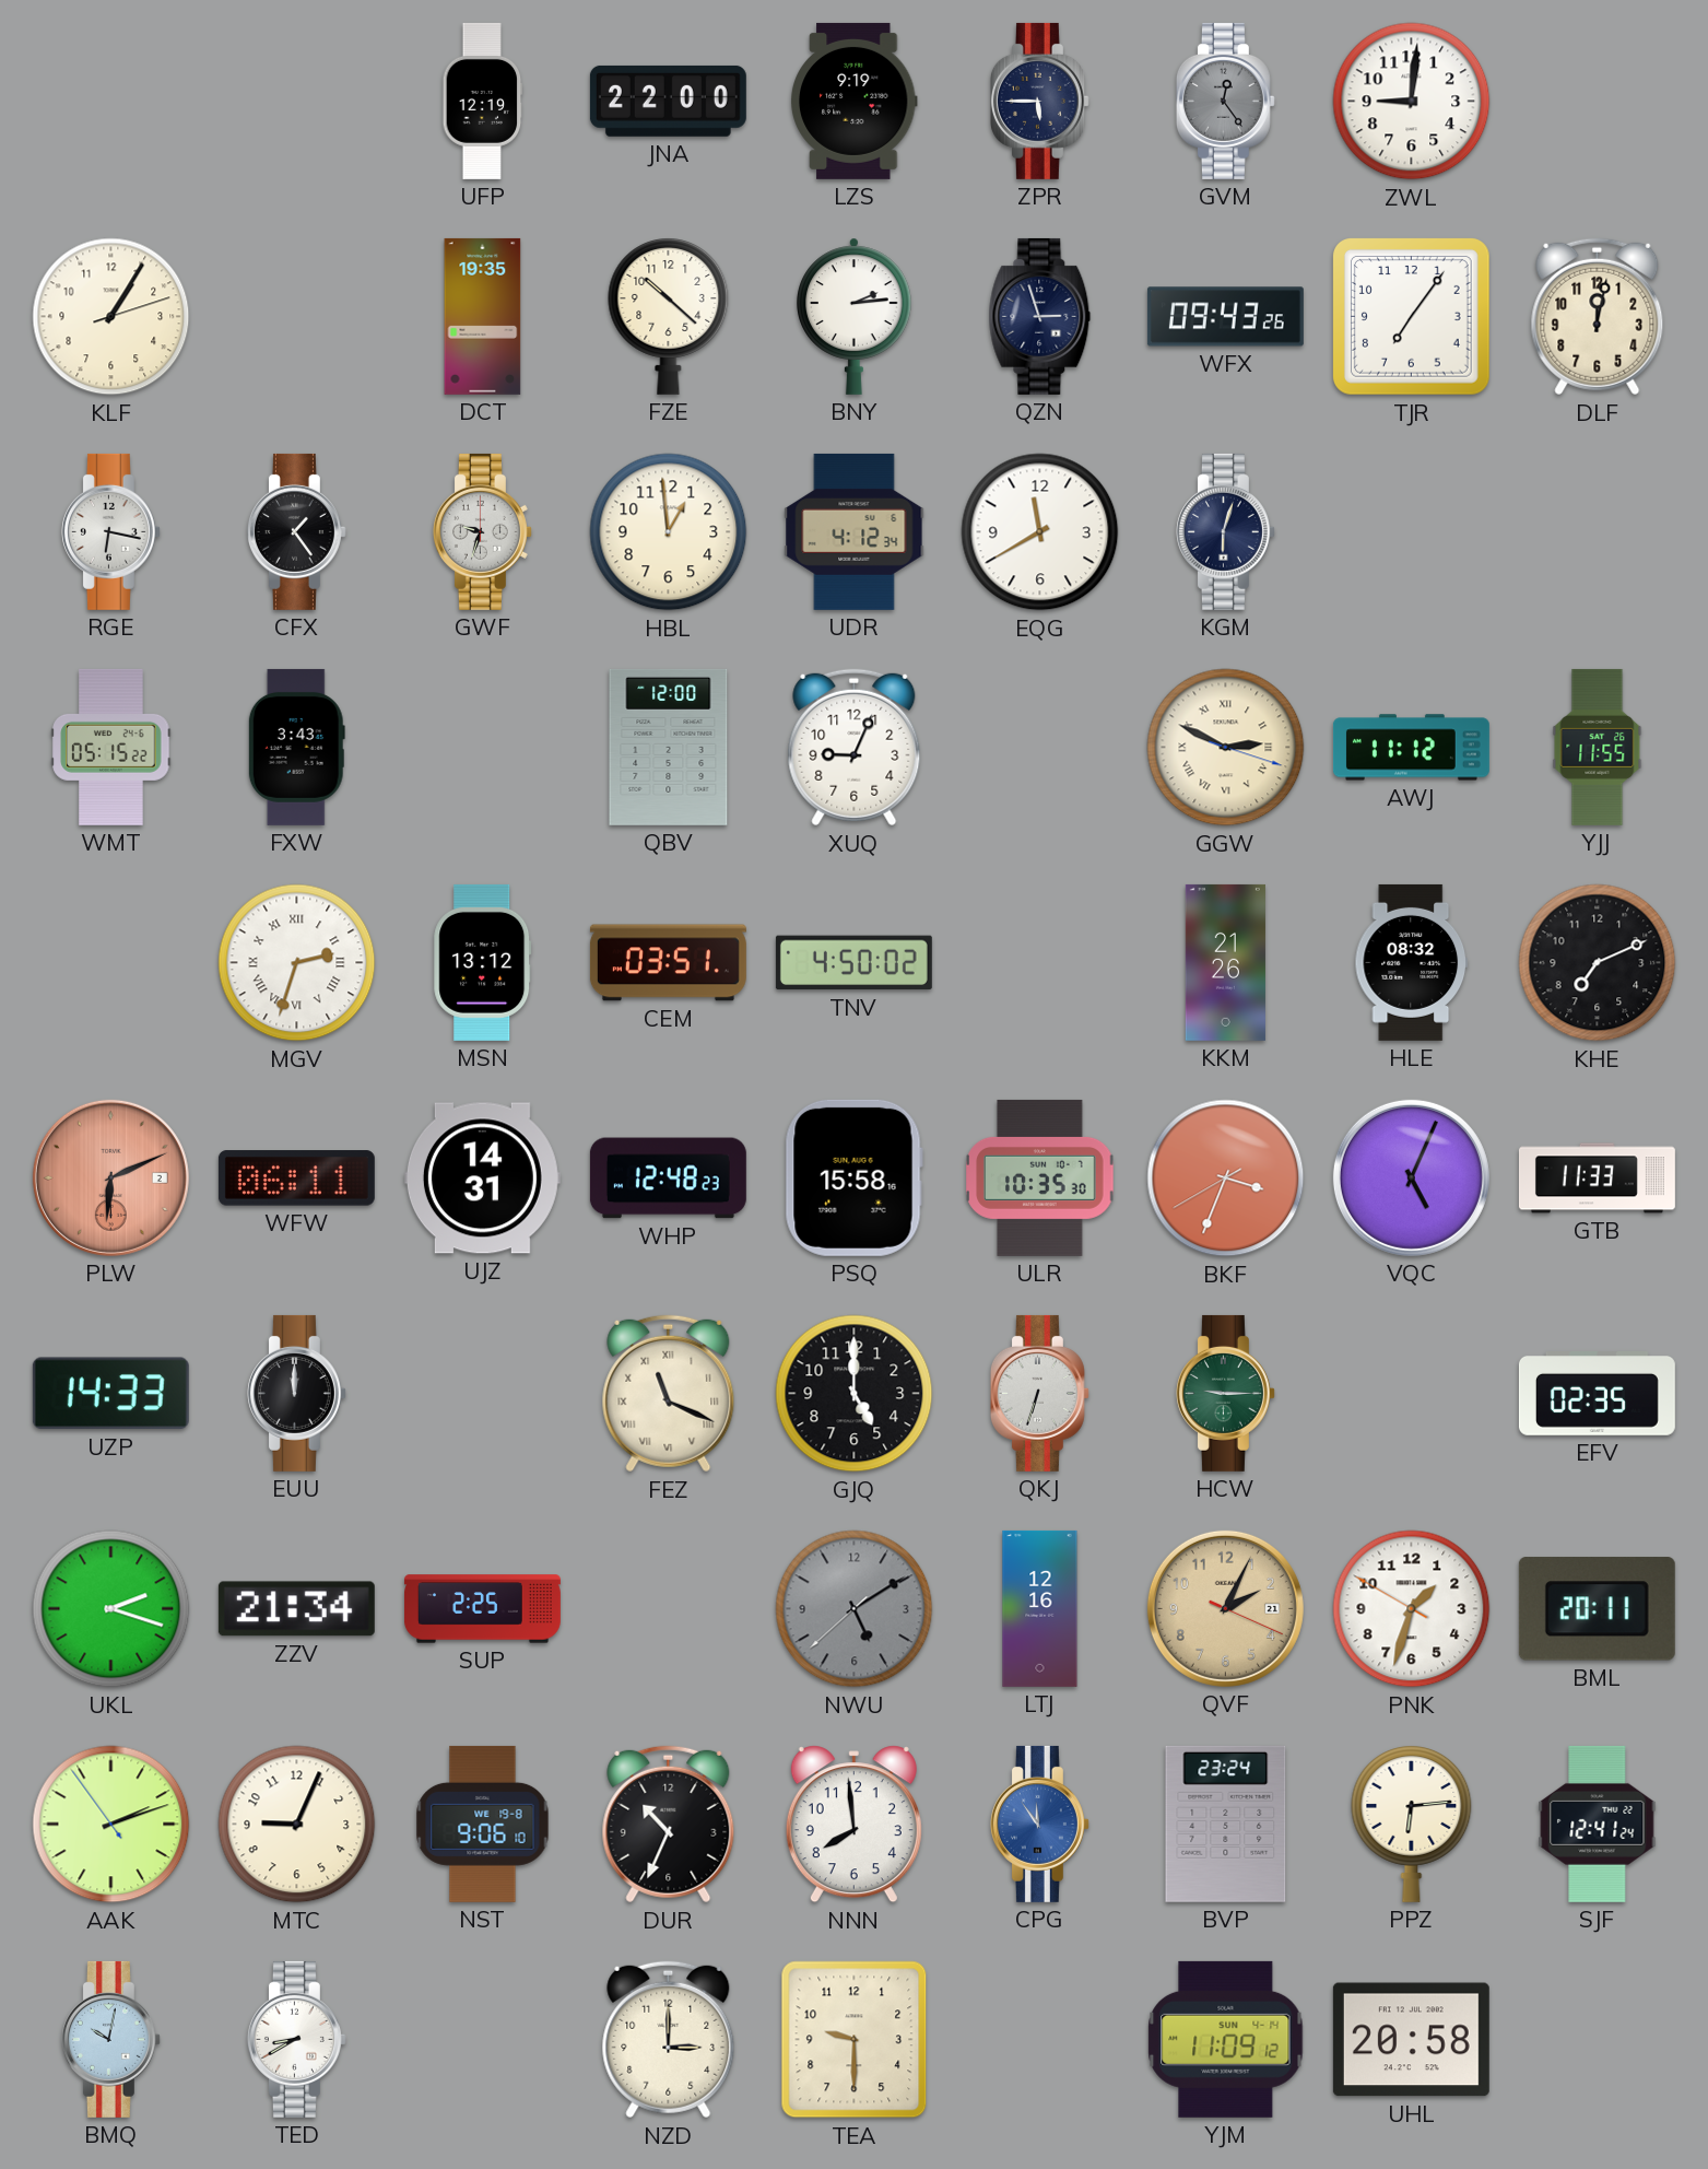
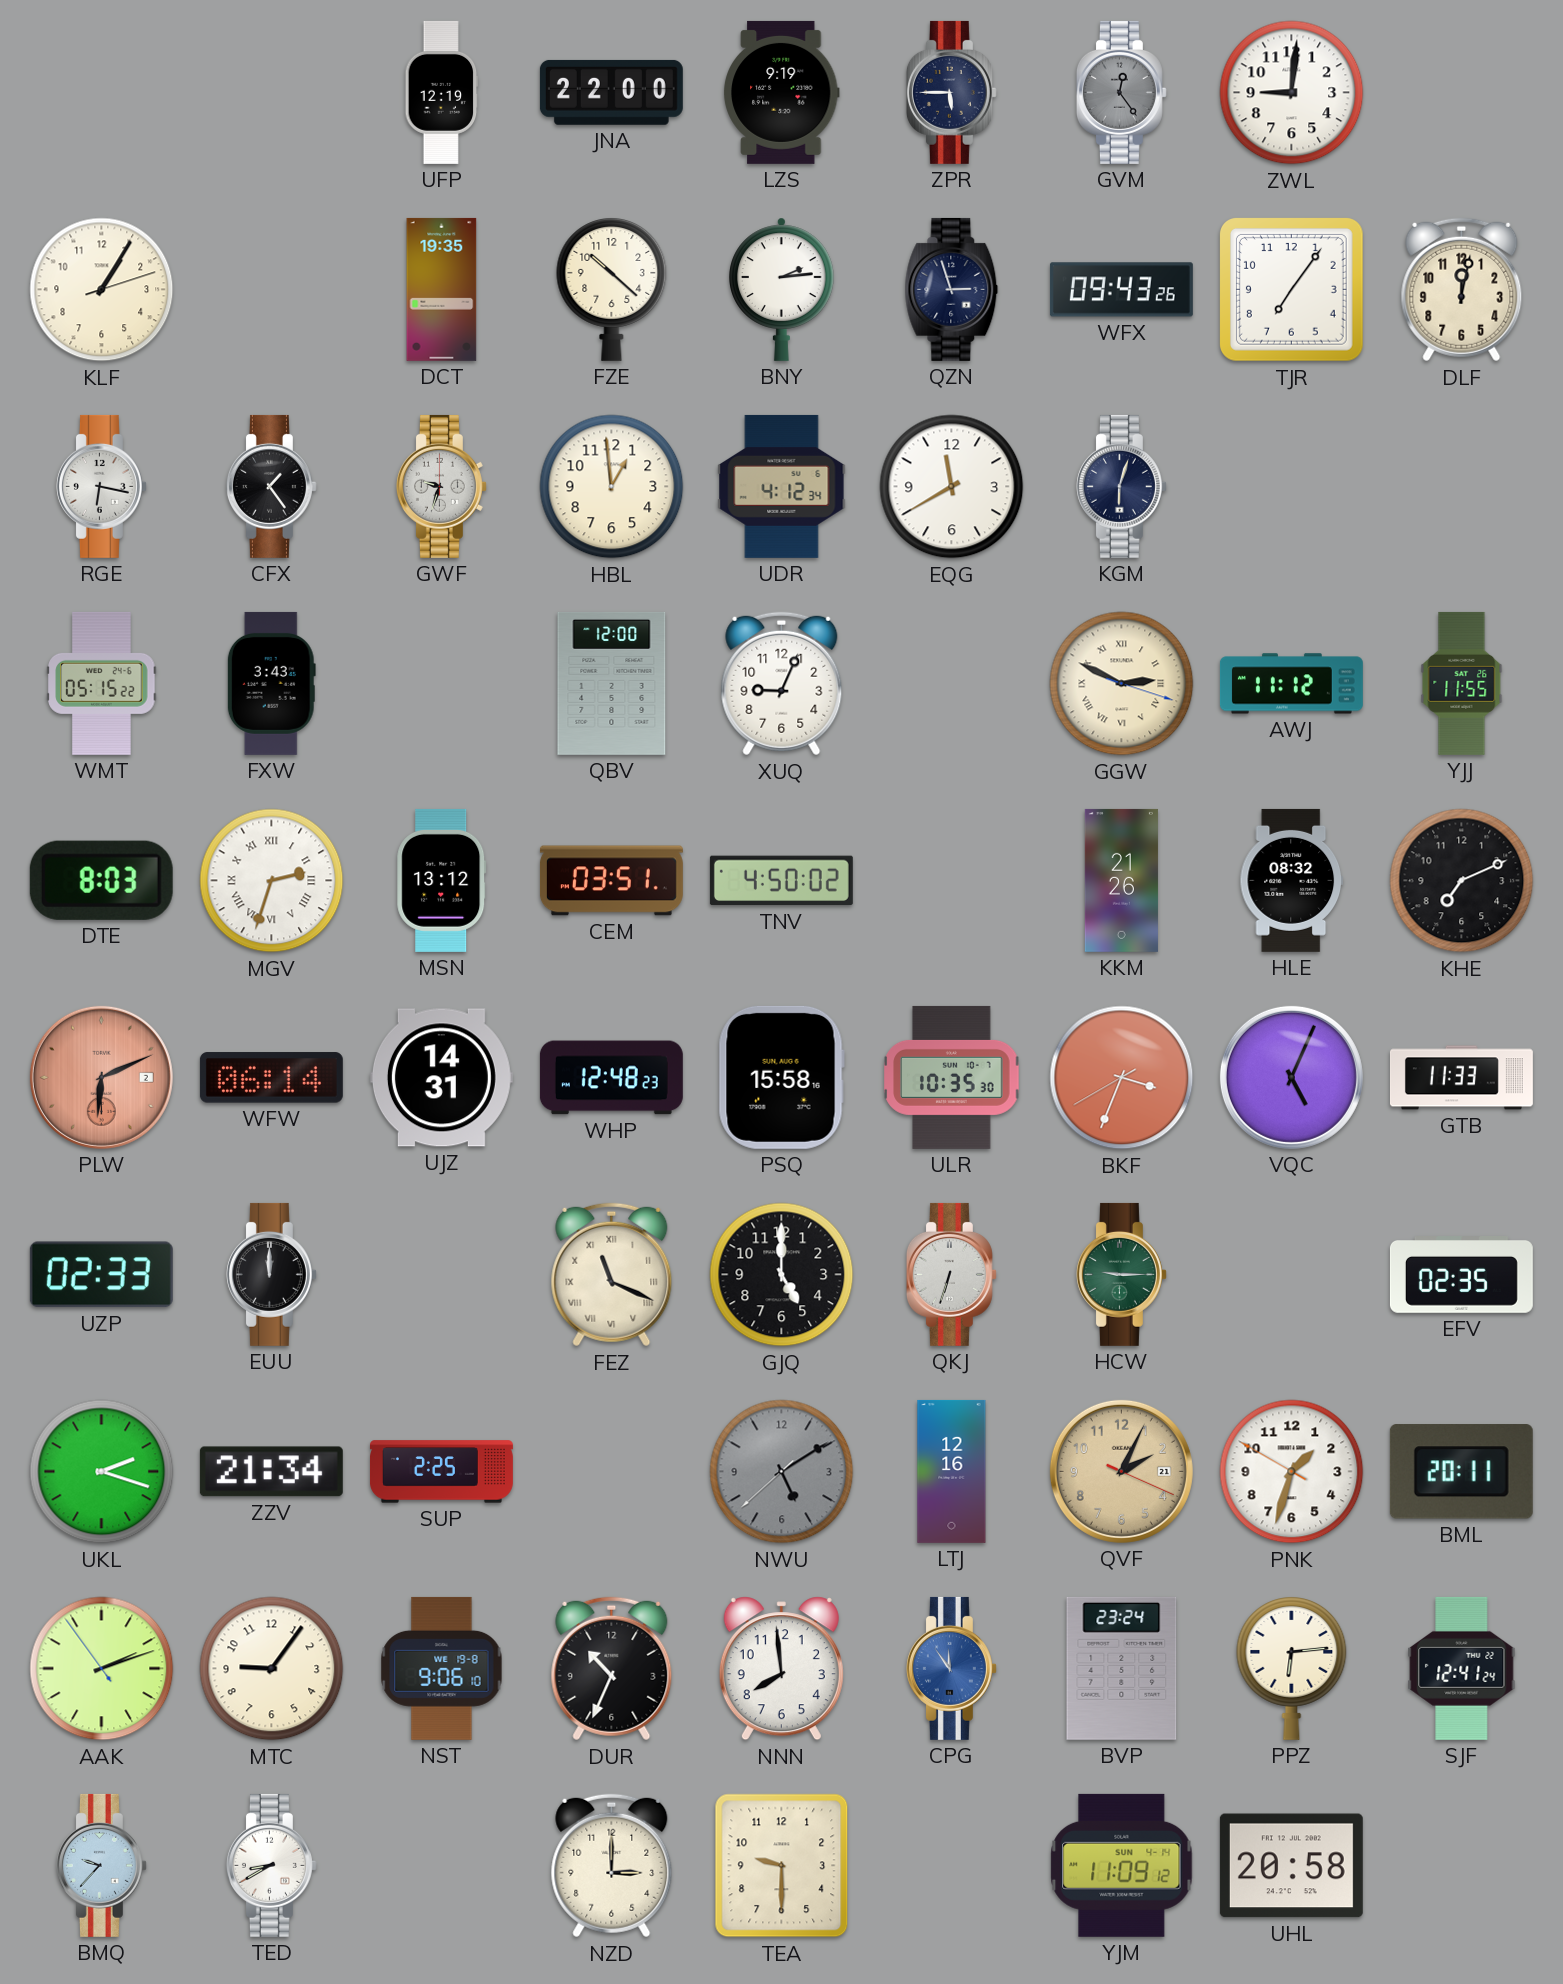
DTE: none -> 8:03 (101, 880)
WFW: 06:11 -> 06:14 (271, 1078)
UZP: 14:33 -> 02:33 (101, 1275)
MTC: 9:04 -> 9:06 (272, 1669)
BMQ: 10:02 -> 9:37 (101, 1865)
